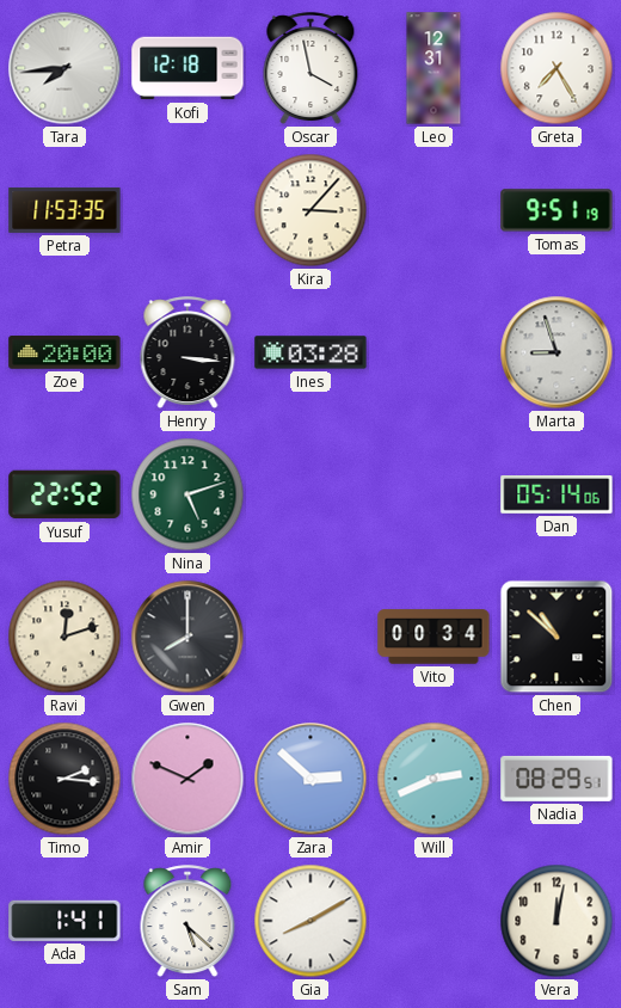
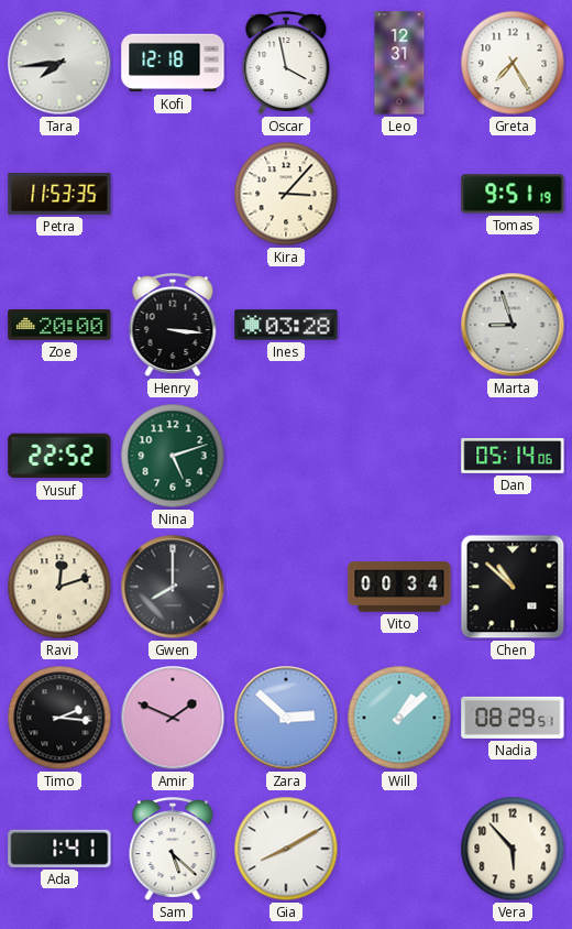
Will: 2:41 -> 1:08 (399, 718)
Vera: 12:02 -> 5:53 (513, 849)
